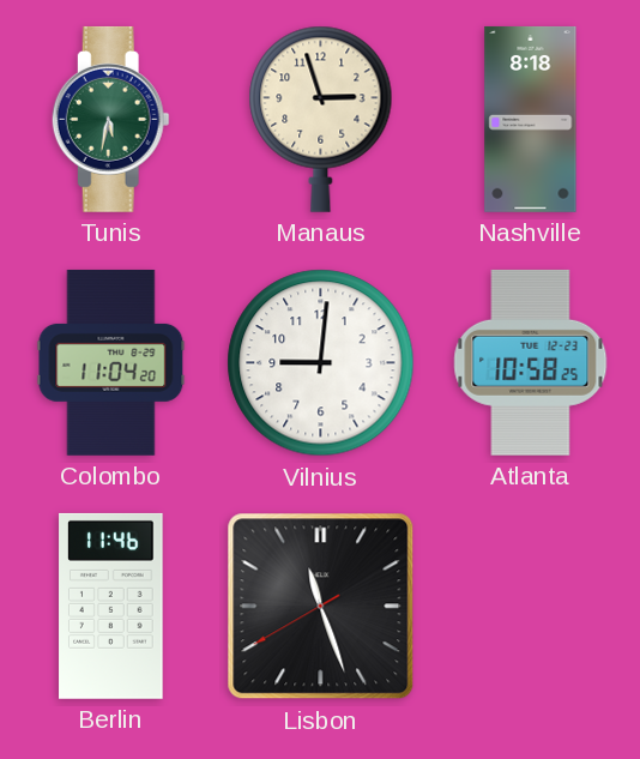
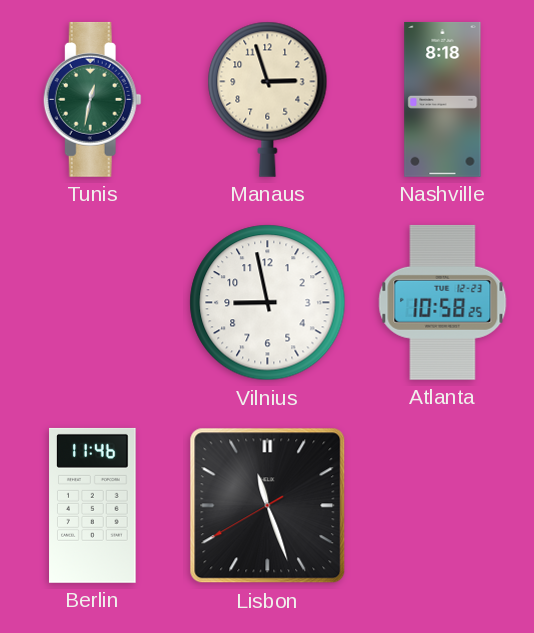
Tunis: 5:32 -> 12:32 (92, 99)
Colombo: 11:04 -> none (111, 362)
Vilnius: 9:01 -> 8:58 (268, 303)
